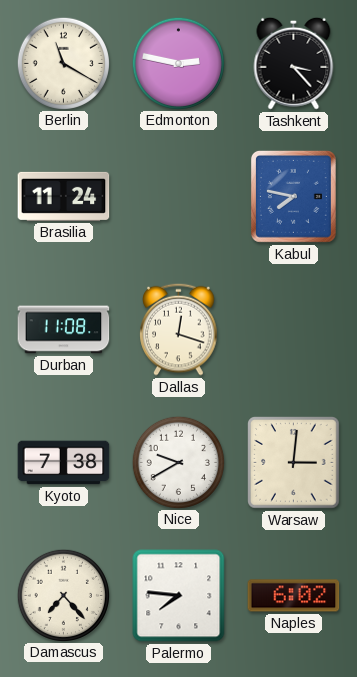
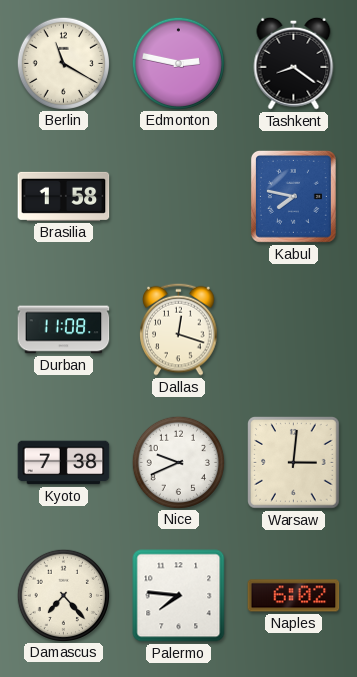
Tashkent: 3:23 -> 8:21 (294, 63)
Brasilia: 11:24 -> 1:58 (64, 196)
Nice: 9:40 -> 9:41 (178, 462)
